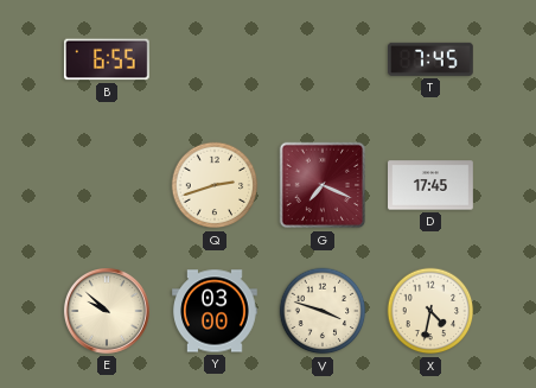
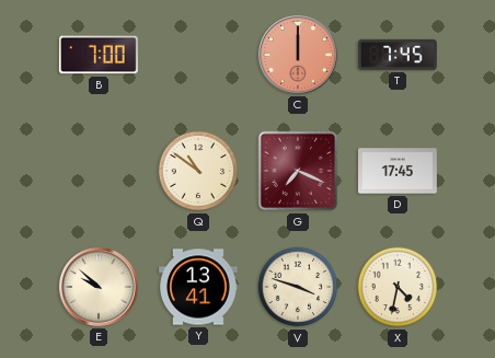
B: 6:55 -> 7:00 (99, 55)
C: none -> 12:00 (298, 55)
Q: 2:42 -> 10:51 (198, 171)
Y: 03:00 -> 13:41 (199, 287)
